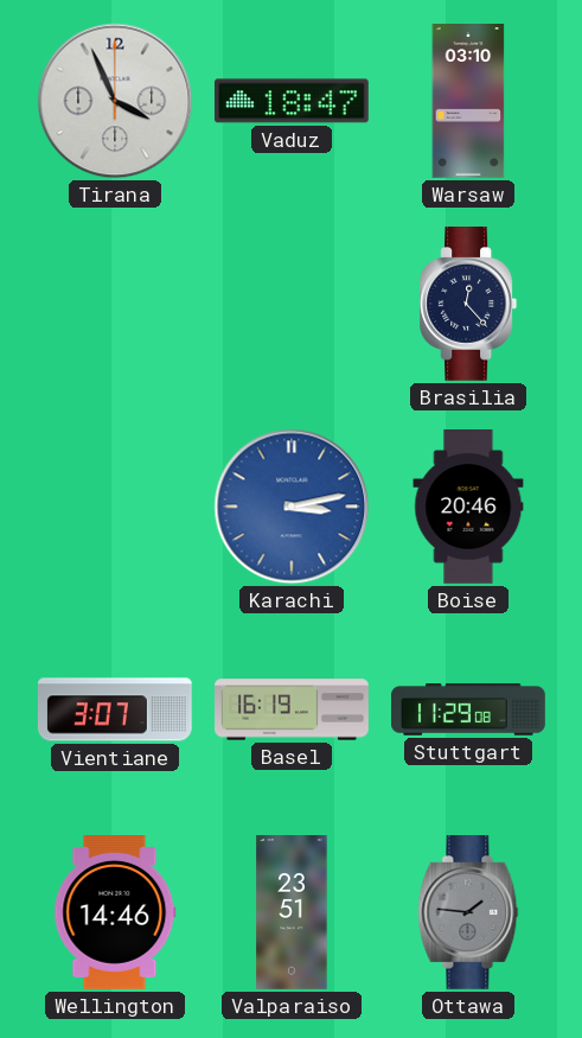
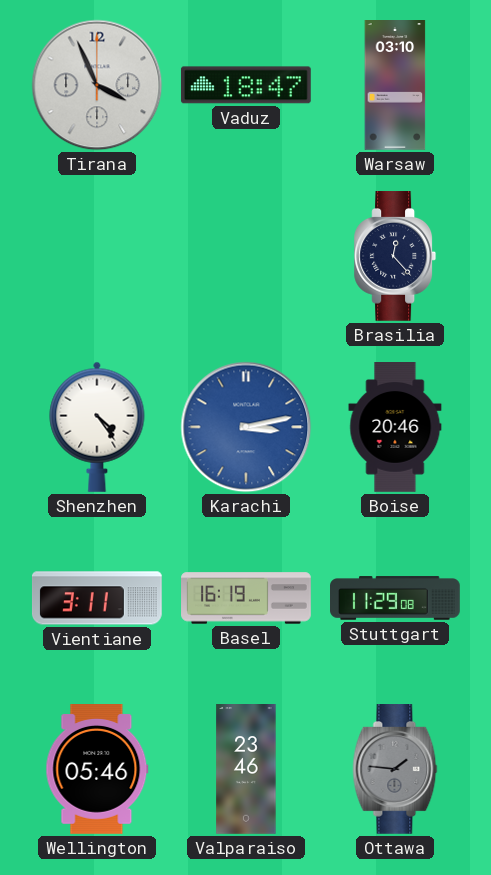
Shenzhen: none -> 4:24 (97, 427)
Vientiane: 3:07 -> 3:11 (97, 598)
Wellington: 14:46 -> 05:46 (97, 770)
Valparaiso: 23:51 -> 23:46 (246, 770)
